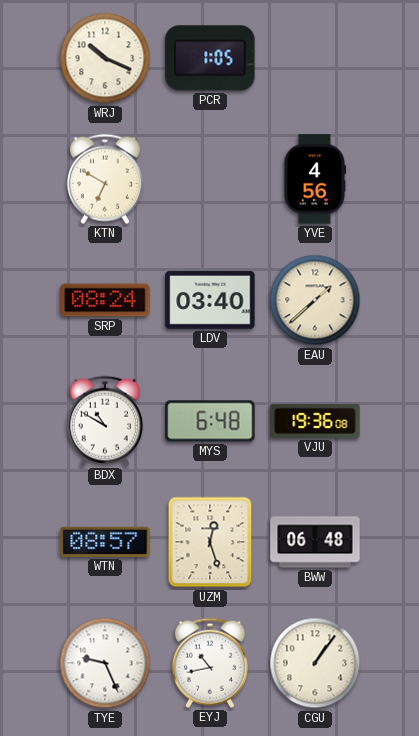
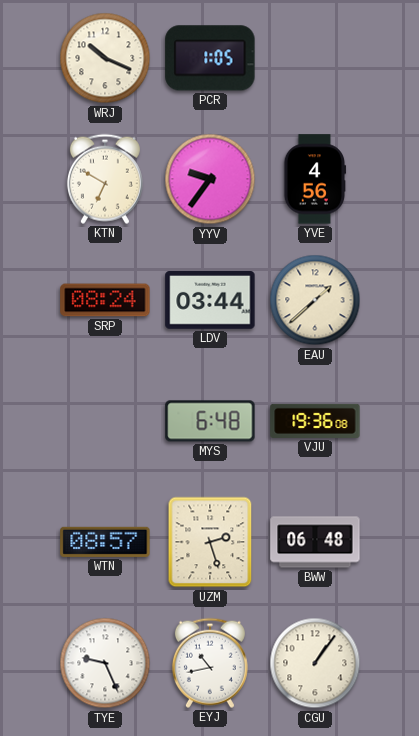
YYV: none -> 9:36 (210, 179)
LDV: 03:40 -> 03:44 (210, 301)
BDX: 10:50 -> none (105, 421)
UZM: 12:27 -> 2:27 (210, 542)
